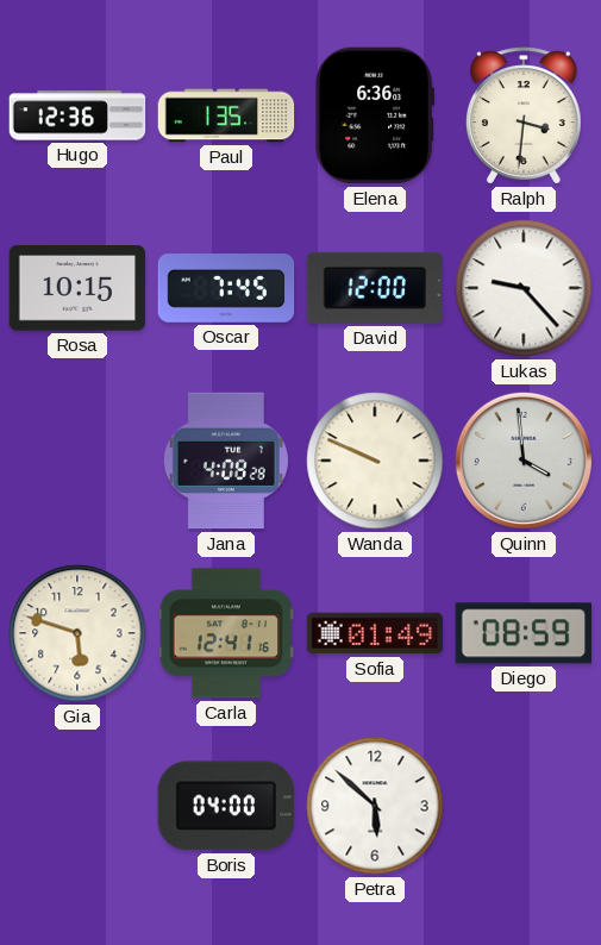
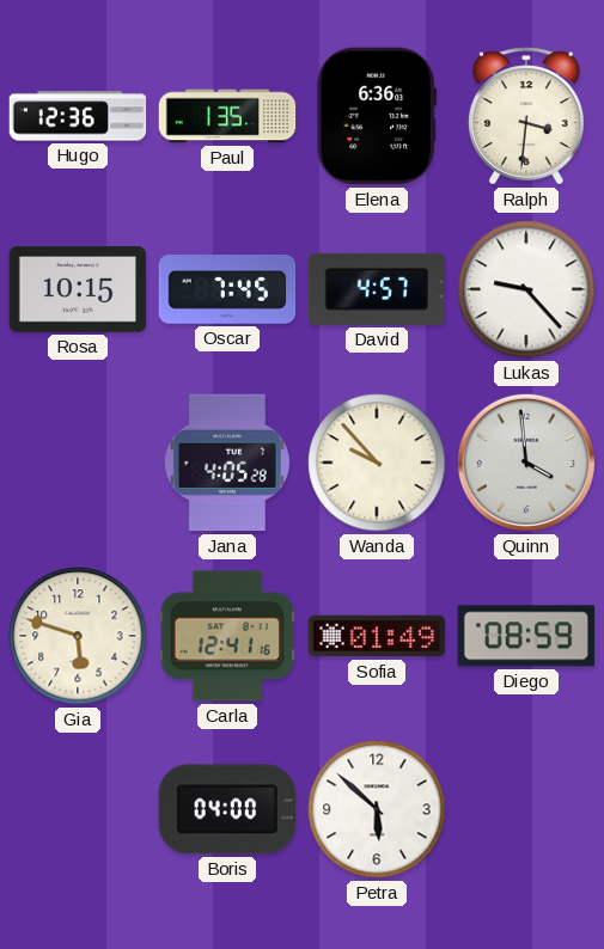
David: 12:00 -> 4:57 (377, 289)
Jana: 4:08 -> 4:05 (227, 463)
Wanda: 9:49 -> 9:53 (377, 463)
